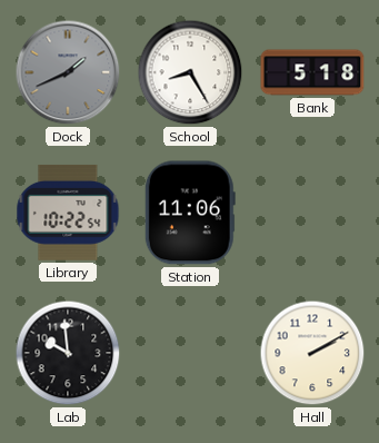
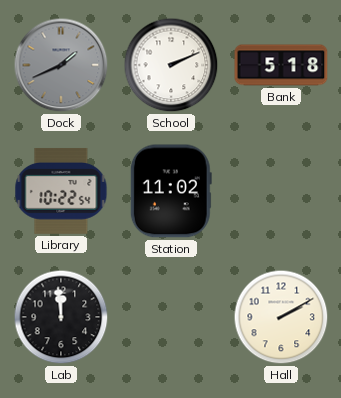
School: 8:25 -> 2:11 (171, 65)
Station: 11:06 -> 11:02 (171, 191)
Lab: 9:59 -> 11:59 (61, 317)
